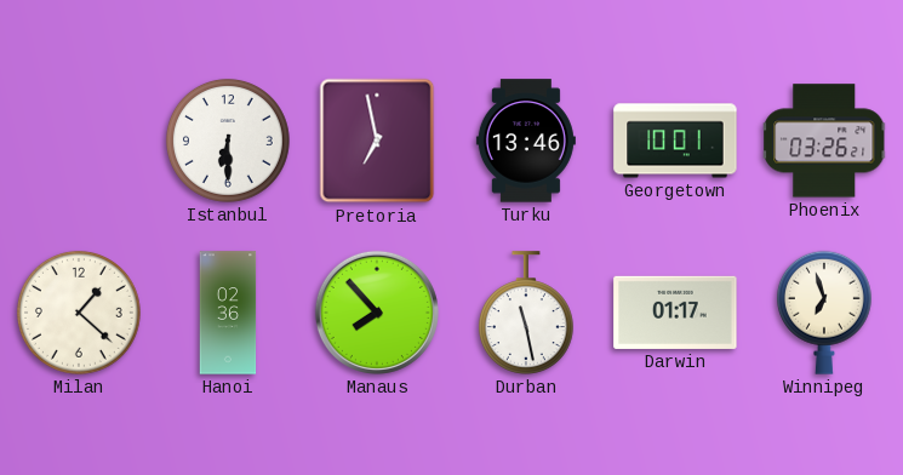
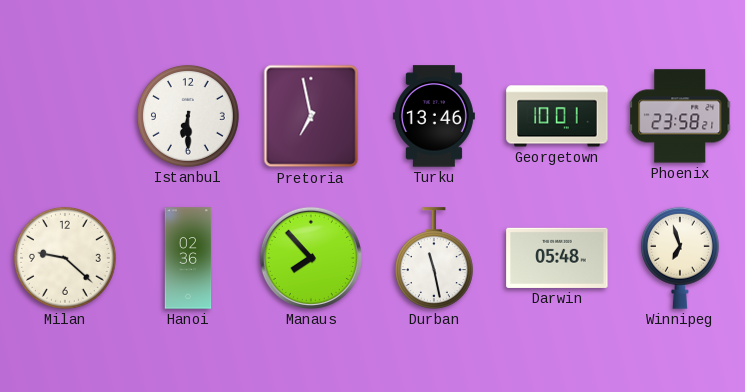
Phoenix: 03:26 -> 23:58 (681, 116)
Milan: 1:22 -> 9:22 (65, 258)
Darwin: 01:17 -> 05:48 (557, 258)
